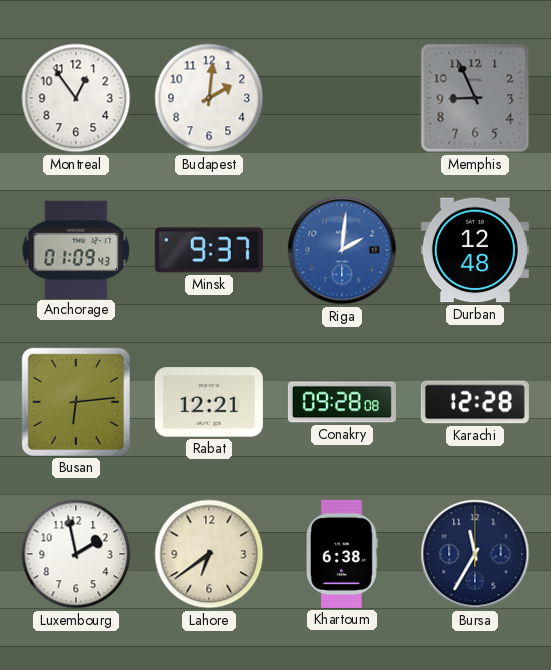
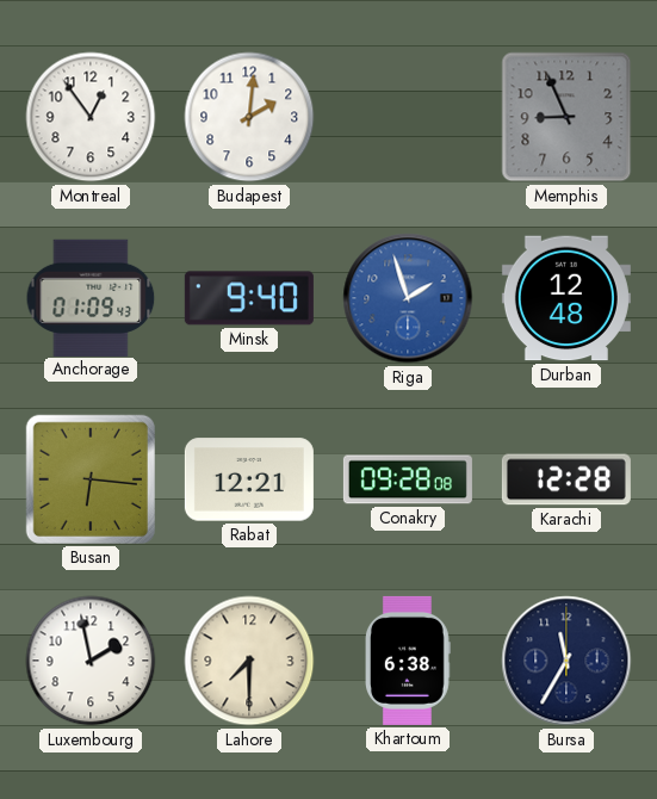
Minsk: 9:37 -> 9:40 (249, 298)
Riga: 2:01 -> 1:57 (408, 298)
Busan: 6:14 -> 6:16 (91, 479)
Lahore: 6:39 -> 7:30 (249, 661)
